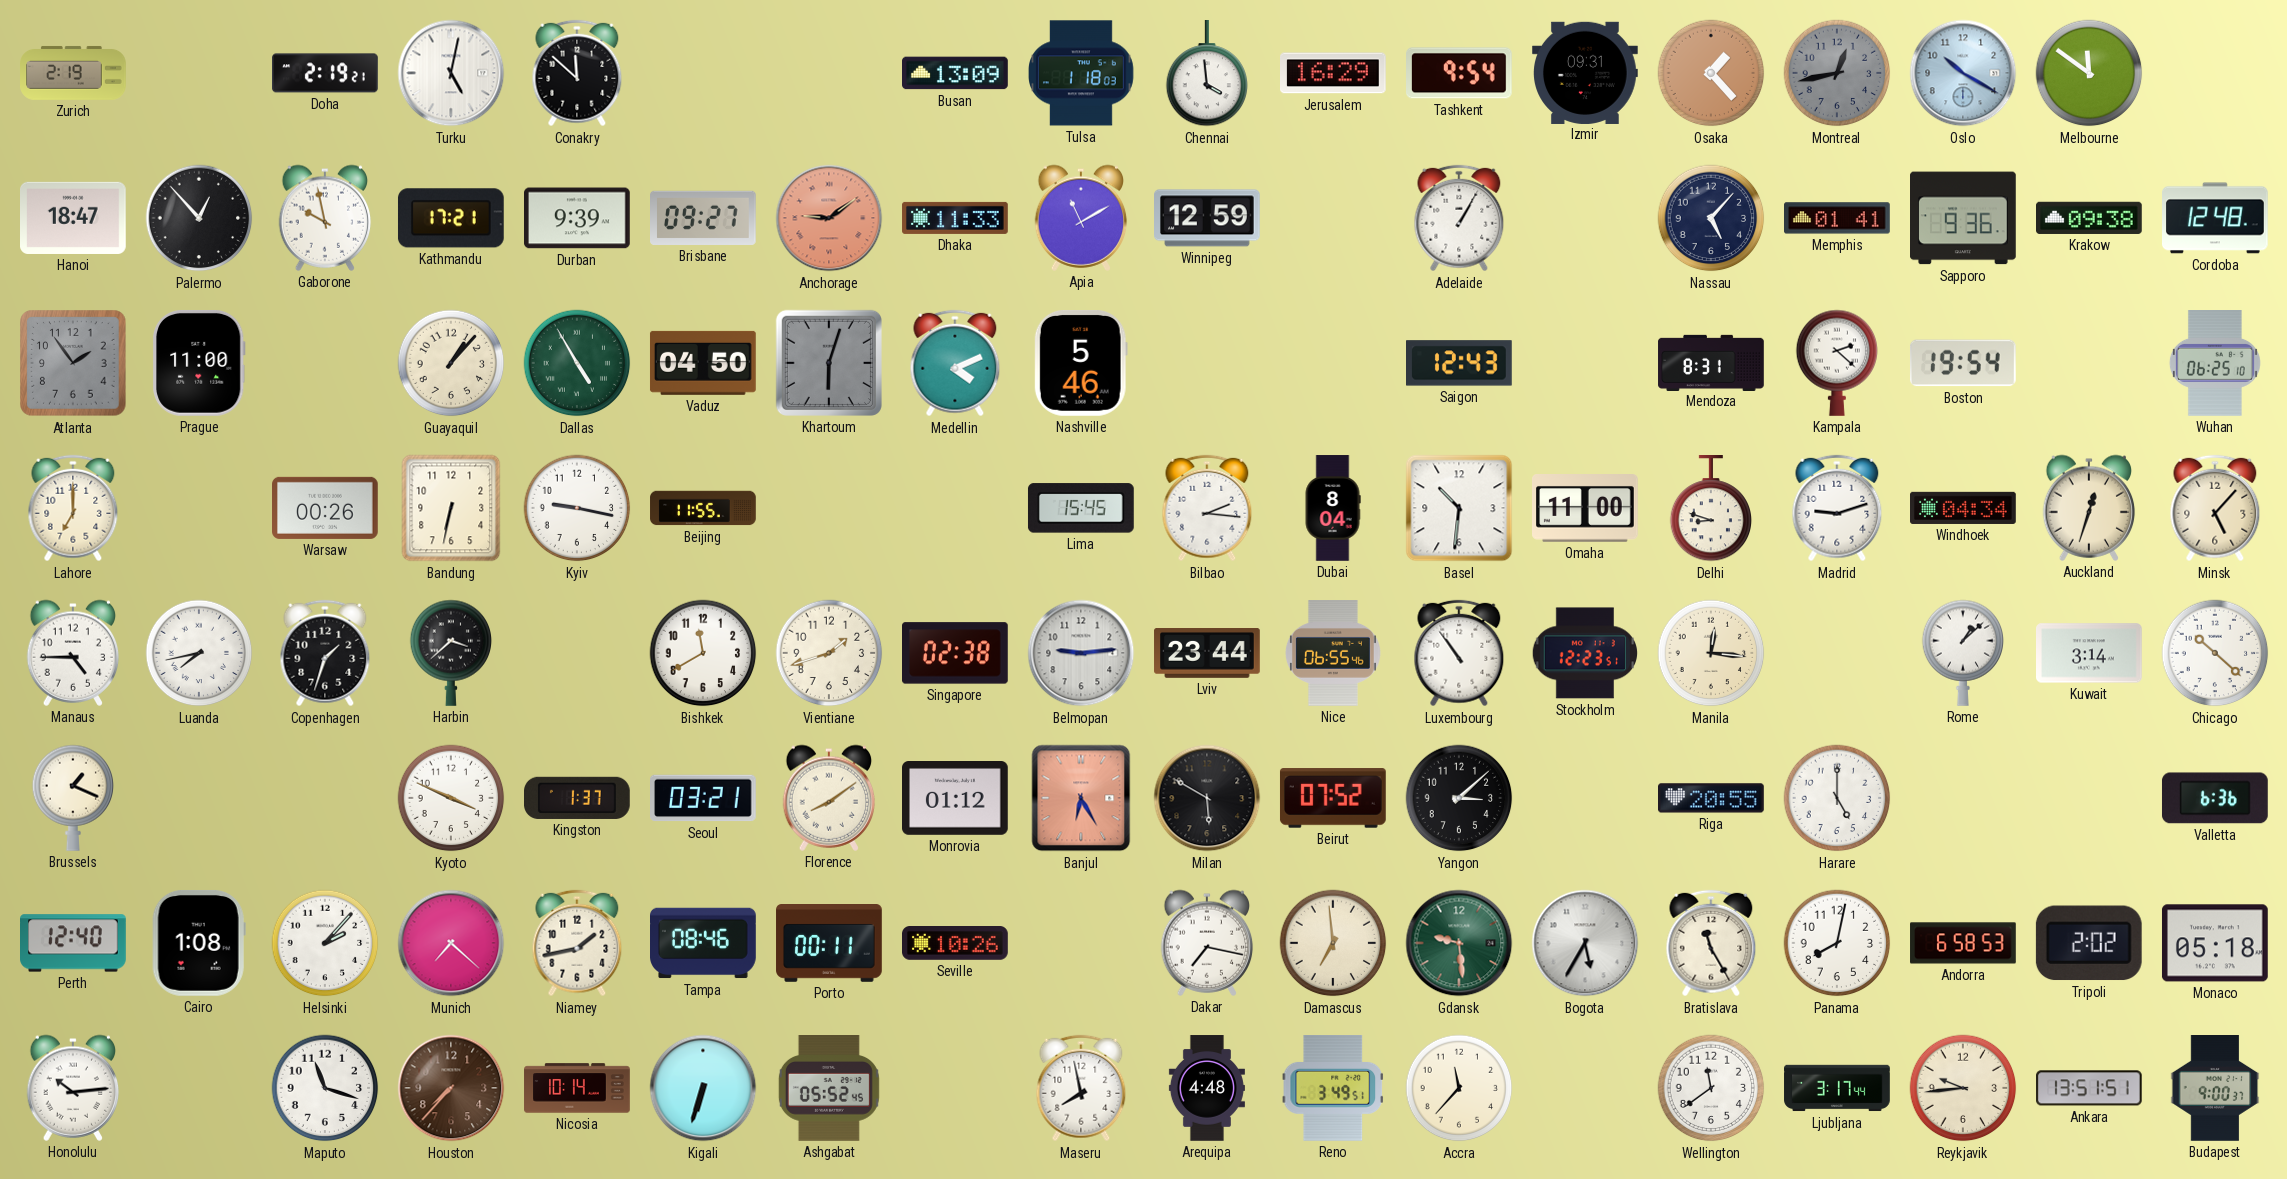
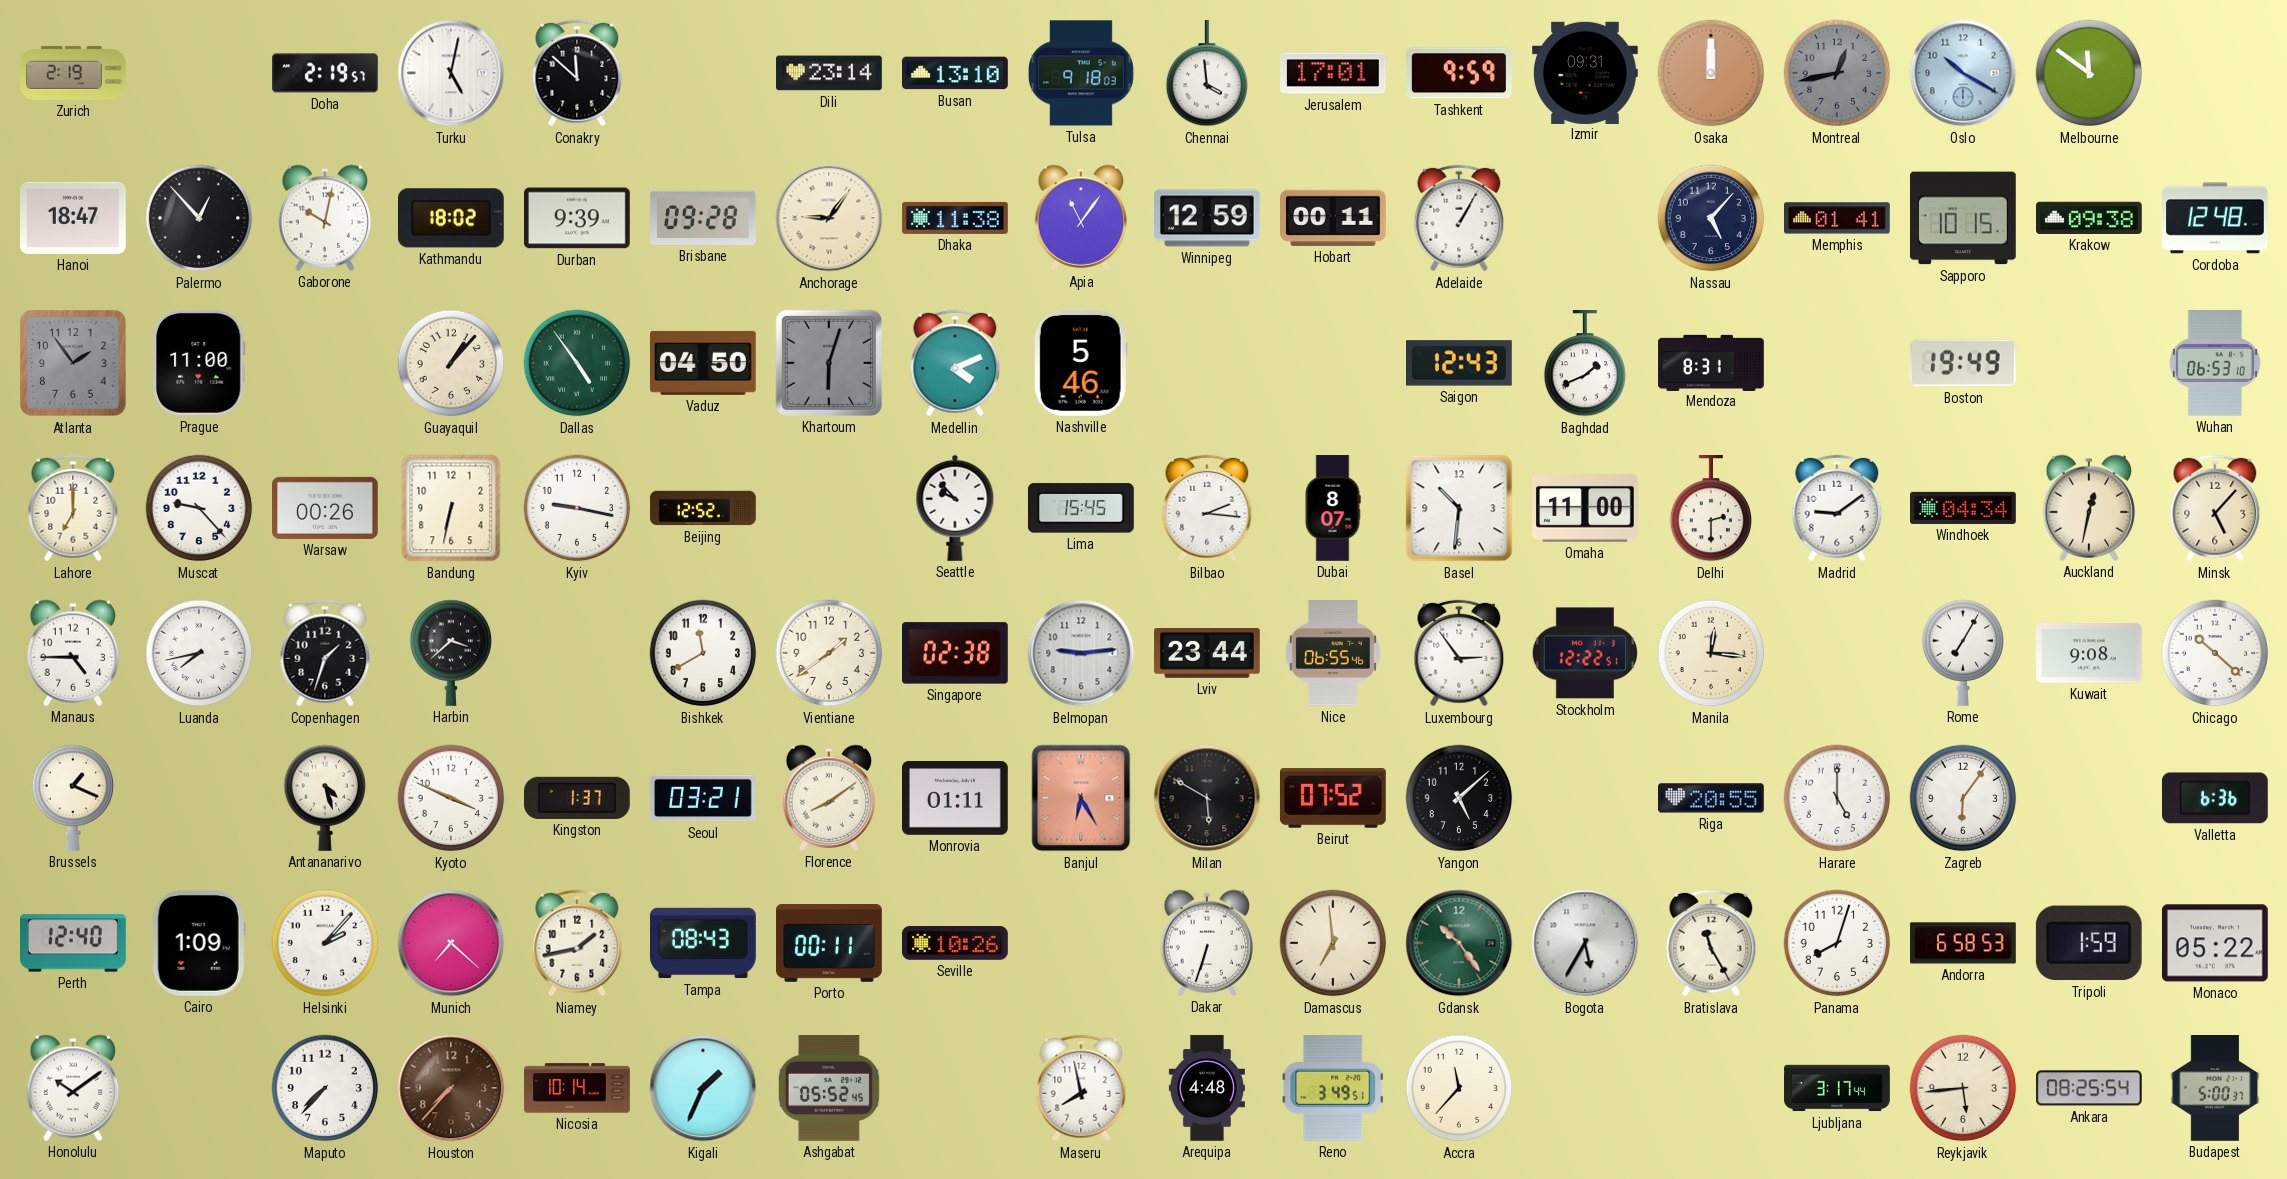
Doha: 2:19:21 -> 2:19:57 (326, 73)
Dili: none -> 23:14 (829, 73)
Busan: 13:09 -> 13:10 (956, 73)
Tulsa: 1:18 -> 9:18 (1082, 73)
Jerusalem: 16:29 -> 17:01 (1334, 73)
Tashkent: 9:54 -> 9:59 (1460, 73)
Osaka: 1:23 -> 12:00 (1711, 73)
Gaborone: 9:58 -> 10:02 (325, 218)
Kathmandu: 17:21 -> 18:02 (451, 218)
Brisbane: 09:27 -> 09:28 (704, 218)
Anchorage: 9:09 -> 9:06 (829, 218)
Anchorage dial: salmon -> cream (829, 218)
Dhaka: 11:33 -> 11:38 (955, 218)
Apia: 11:10 -> 11:06 (1081, 218)
Hobart: none -> 00:11 (1334, 218)
Sapporo: 9:36 -> 10:15 (1964, 218)
Dallas: 4:55 -> 4:54 (577, 363)
Baghdad: none -> 1:41 (1585, 364)
Kampala: 2:22 -> none (1837, 363)
Boston: 19:54 -> 19:49 (1963, 363)
Wuhan: 06:25 -> 06:53 (2215, 364)
Muscat: none -> 9:23 (199, 508)
Beijing: 11:55 -> 12:52 (703, 508)
Seattle: none -> 9:53 (955, 508)
Dubai: 8:04 -> 8:07 (1333, 508)
Delhi: 8:48 -> 2:30 (1711, 509)
Madrid: 9:12 -> 9:09 (1837, 508)
Auckland: 12:33 -> 12:32 (2089, 508)
Vientiane: 1:42 -> 1:39 (829, 653)
Luxembourg: 10:54 -> 2:54 (1459, 653)
Stockholm: 12:23 -> 12:22 (1584, 653)
Rome: 1:08 -> 7:05 (1963, 653)
Kuwait: 3:14 -> 9:08 (2090, 653)
Antananarivo: none -> 4:27 (325, 798)
Monrovia: 01:12 -> 01:11 (956, 799)
Yangon: 3:08 -> 5:08 (1459, 798)
Zagreb: none -> 6:06 (1963, 798)
Cairo: 1:08 -> 1:09 (199, 943)
Tampa: 08:46 -> 08:43 (704, 943)
Dakar: 7:17 -> 6:33 (1207, 943)
Gdansk: 9:29 -> 10:24 (1459, 943)
Panama: 8:02 -> 8:03 (1837, 943)
Tripoli: 2:02 -> 1:59 (2089, 943)
Monaco: 05:18 -> 05:22 (2215, 943)
Honolulu: 10:14 -> 10:09 (73, 1088)
Maputo: 11:18 -> 7:37 (325, 1088)
Kigali: 6:33 -> 1:34 (703, 1088)
Wellington: 11:39 -> none (1711, 1088)
Reykjavik: 9:44 -> 5:44 (1963, 1088)
Ankara: 13:51 -> 08:25 (2090, 1088)
Budapest: 9:00 -> 5:00 (2215, 1089)
